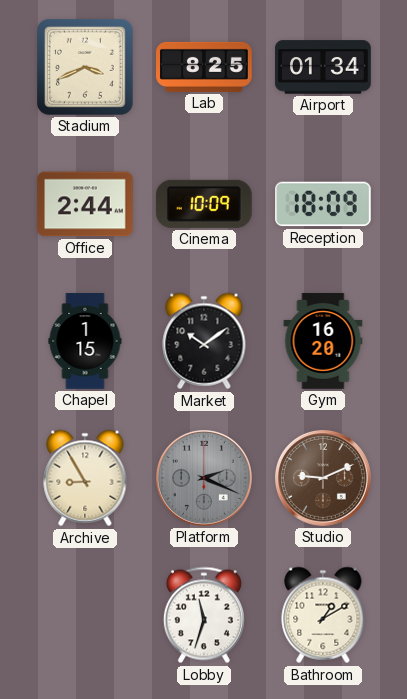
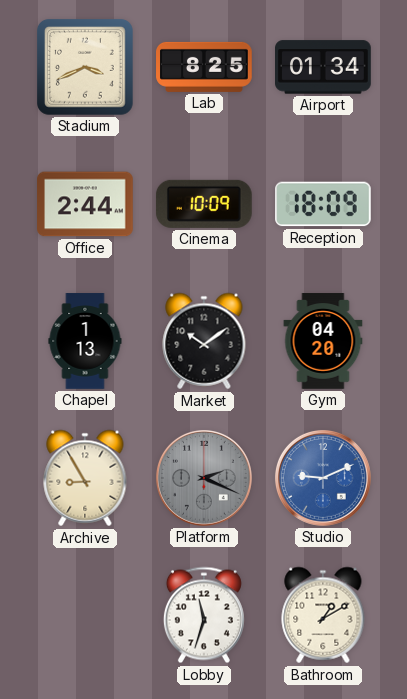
Chapel: 1:15 -> 1:13 (85, 341)
Gym: 16:20 -> 04:20 (323, 341)
Studio dial: brown -> blue (323, 478)
